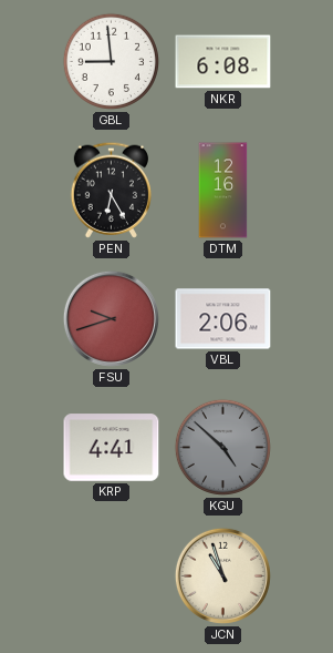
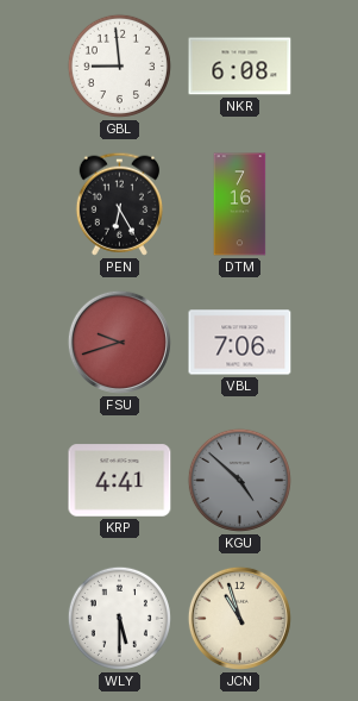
DTM: 12:16 -> 7:16 (240, 205)
VBL: 2:06 -> 7:06 (240, 343)
WLY: none -> 5:30 (119, 618)
